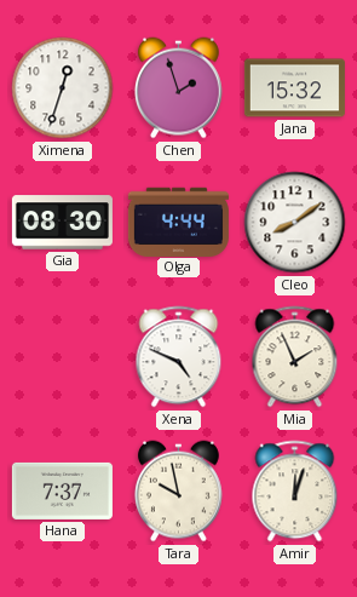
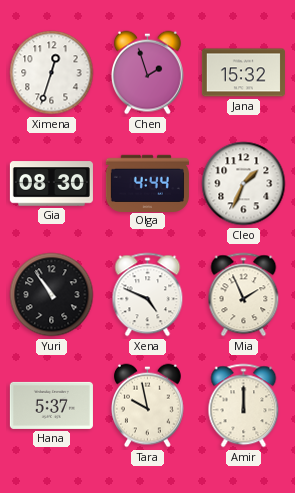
Cleo: 8:09 -> 1:34 (244, 184)
Yuri: none -> 10:54 (52, 295)
Hana: 7:37 -> 5:37 (51, 405)
Amir: 12:03 -> 12:00 (244, 406)
